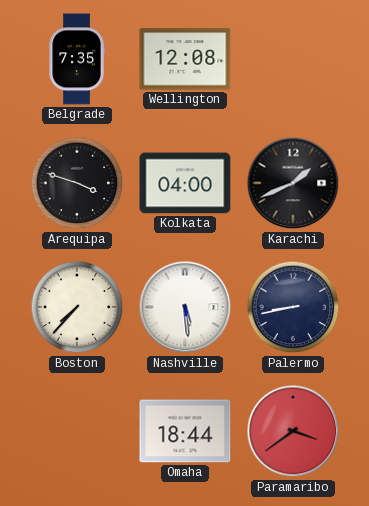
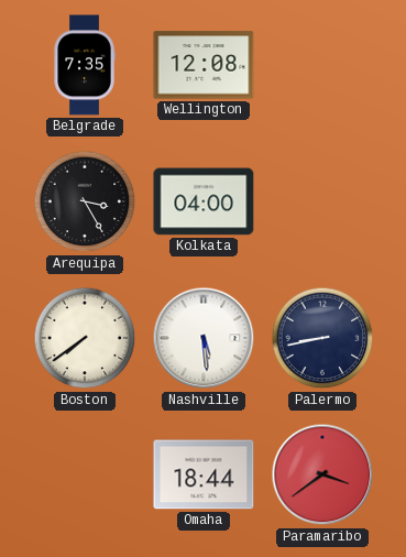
Arequipa: 3:48 -> 3:25 (85, 201)
Karachi: 1:41 -> none (293, 183)
Boston: 7:37 -> 7:39 (85, 338)
